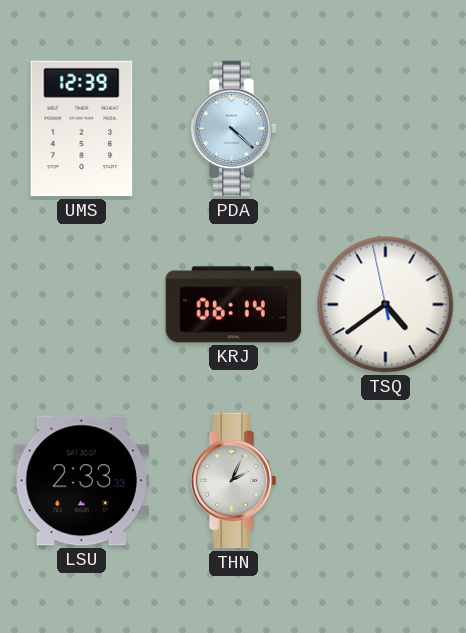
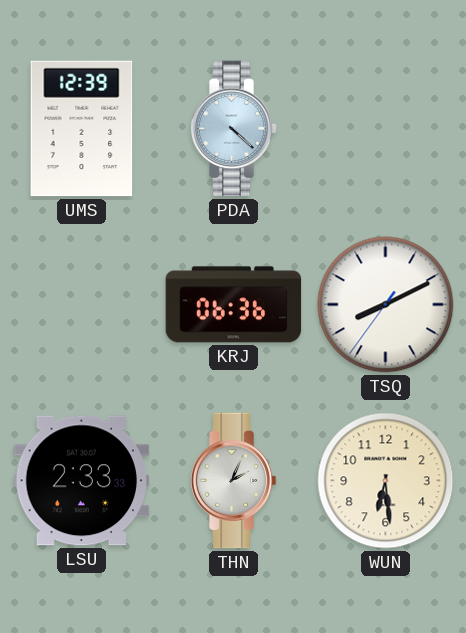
KRJ: 06:14 -> 06:36 (234, 305)
TSQ: 4:38 -> 8:10 (386, 305)
WUN: none -> 6:29 (386, 481)
